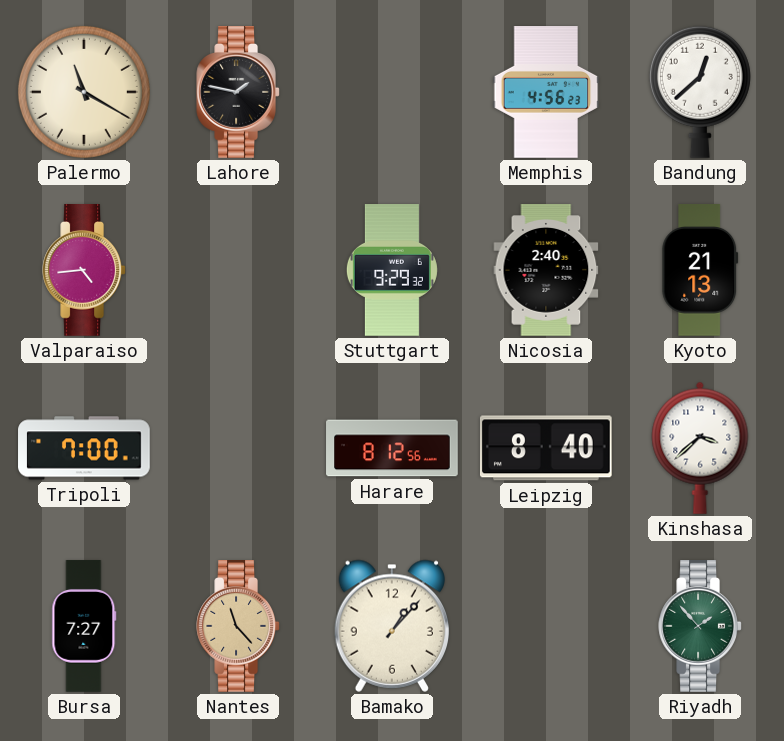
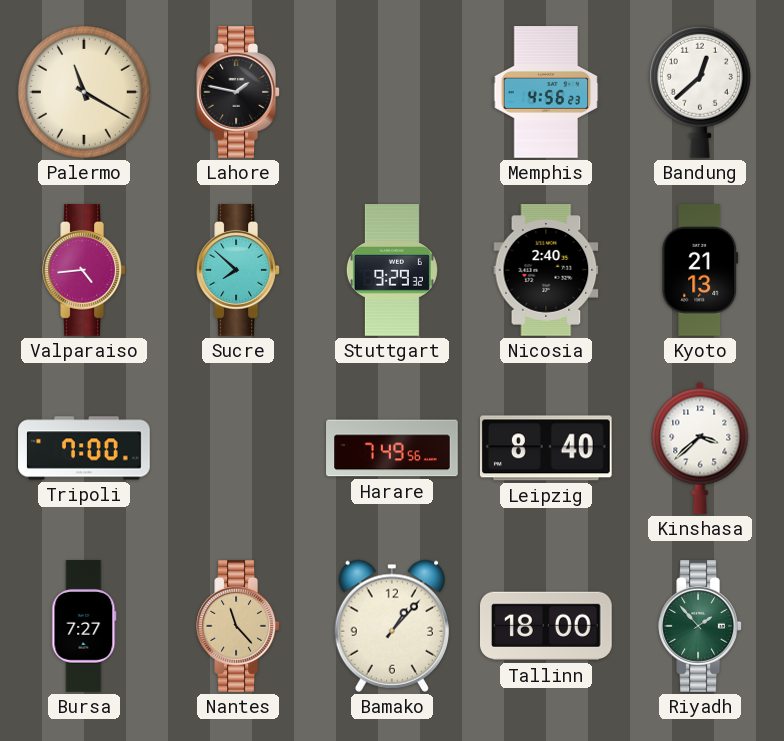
Sucre: none -> 7:52 (238, 271)
Harare: 8:12 -> 7:49 (392, 448)
Tallinn: none -> 18:00 (547, 626)
